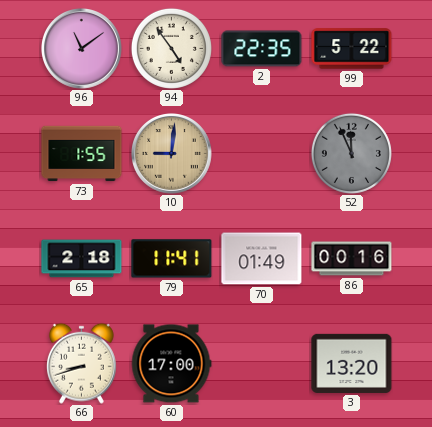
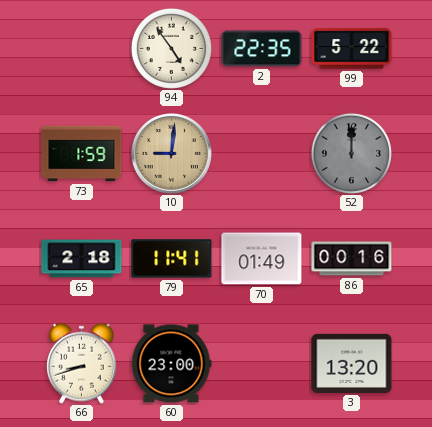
96: 11:09 -> none (82, 49)
73: 1:55 -> 1:59 (82, 154)
52: 11:56 -> 12:00 (351, 153)
60: 17:00 -> 23:00 (171, 364)
